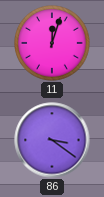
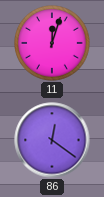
86: 3:21 -> 12:21 (52, 140)
